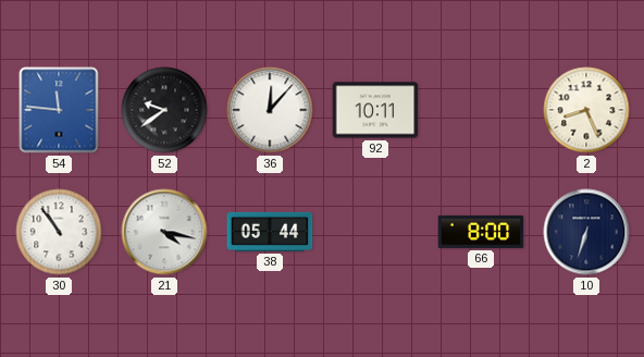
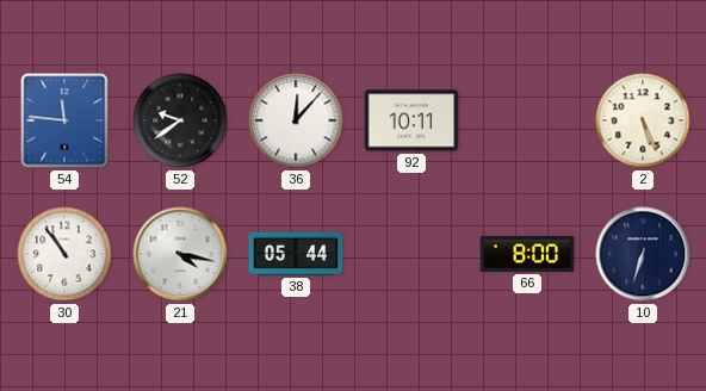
2: 8:26 -> 5:26 (643, 120)
